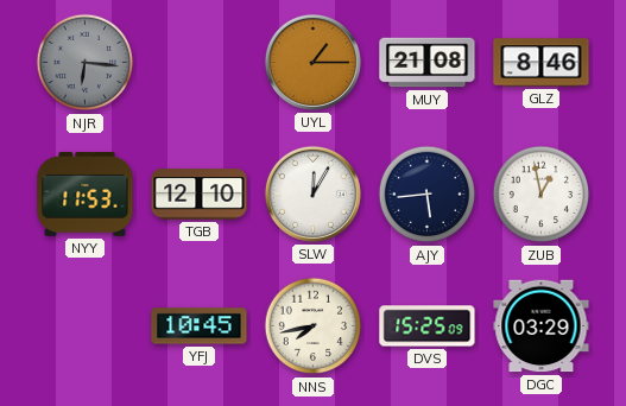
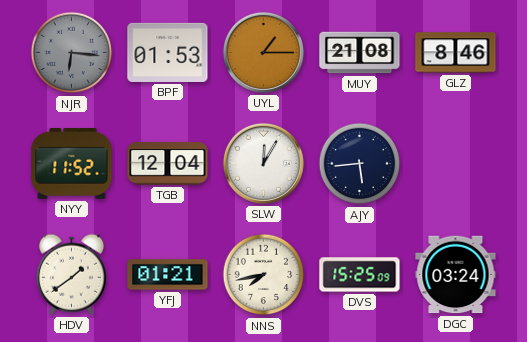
BPF: none -> 01:53 (168, 52)
NYY: 11:53 -> 11:52 (72, 164)
TGB: 12:10 -> 12:04 (168, 164)
ZUB: 12:58 -> none (542, 195)
HDV: none -> 1:39 (71, 274)
YFJ: 10:45 -> 01:21 (168, 275)
DGC: 03:29 -> 03:24 (456, 275)
